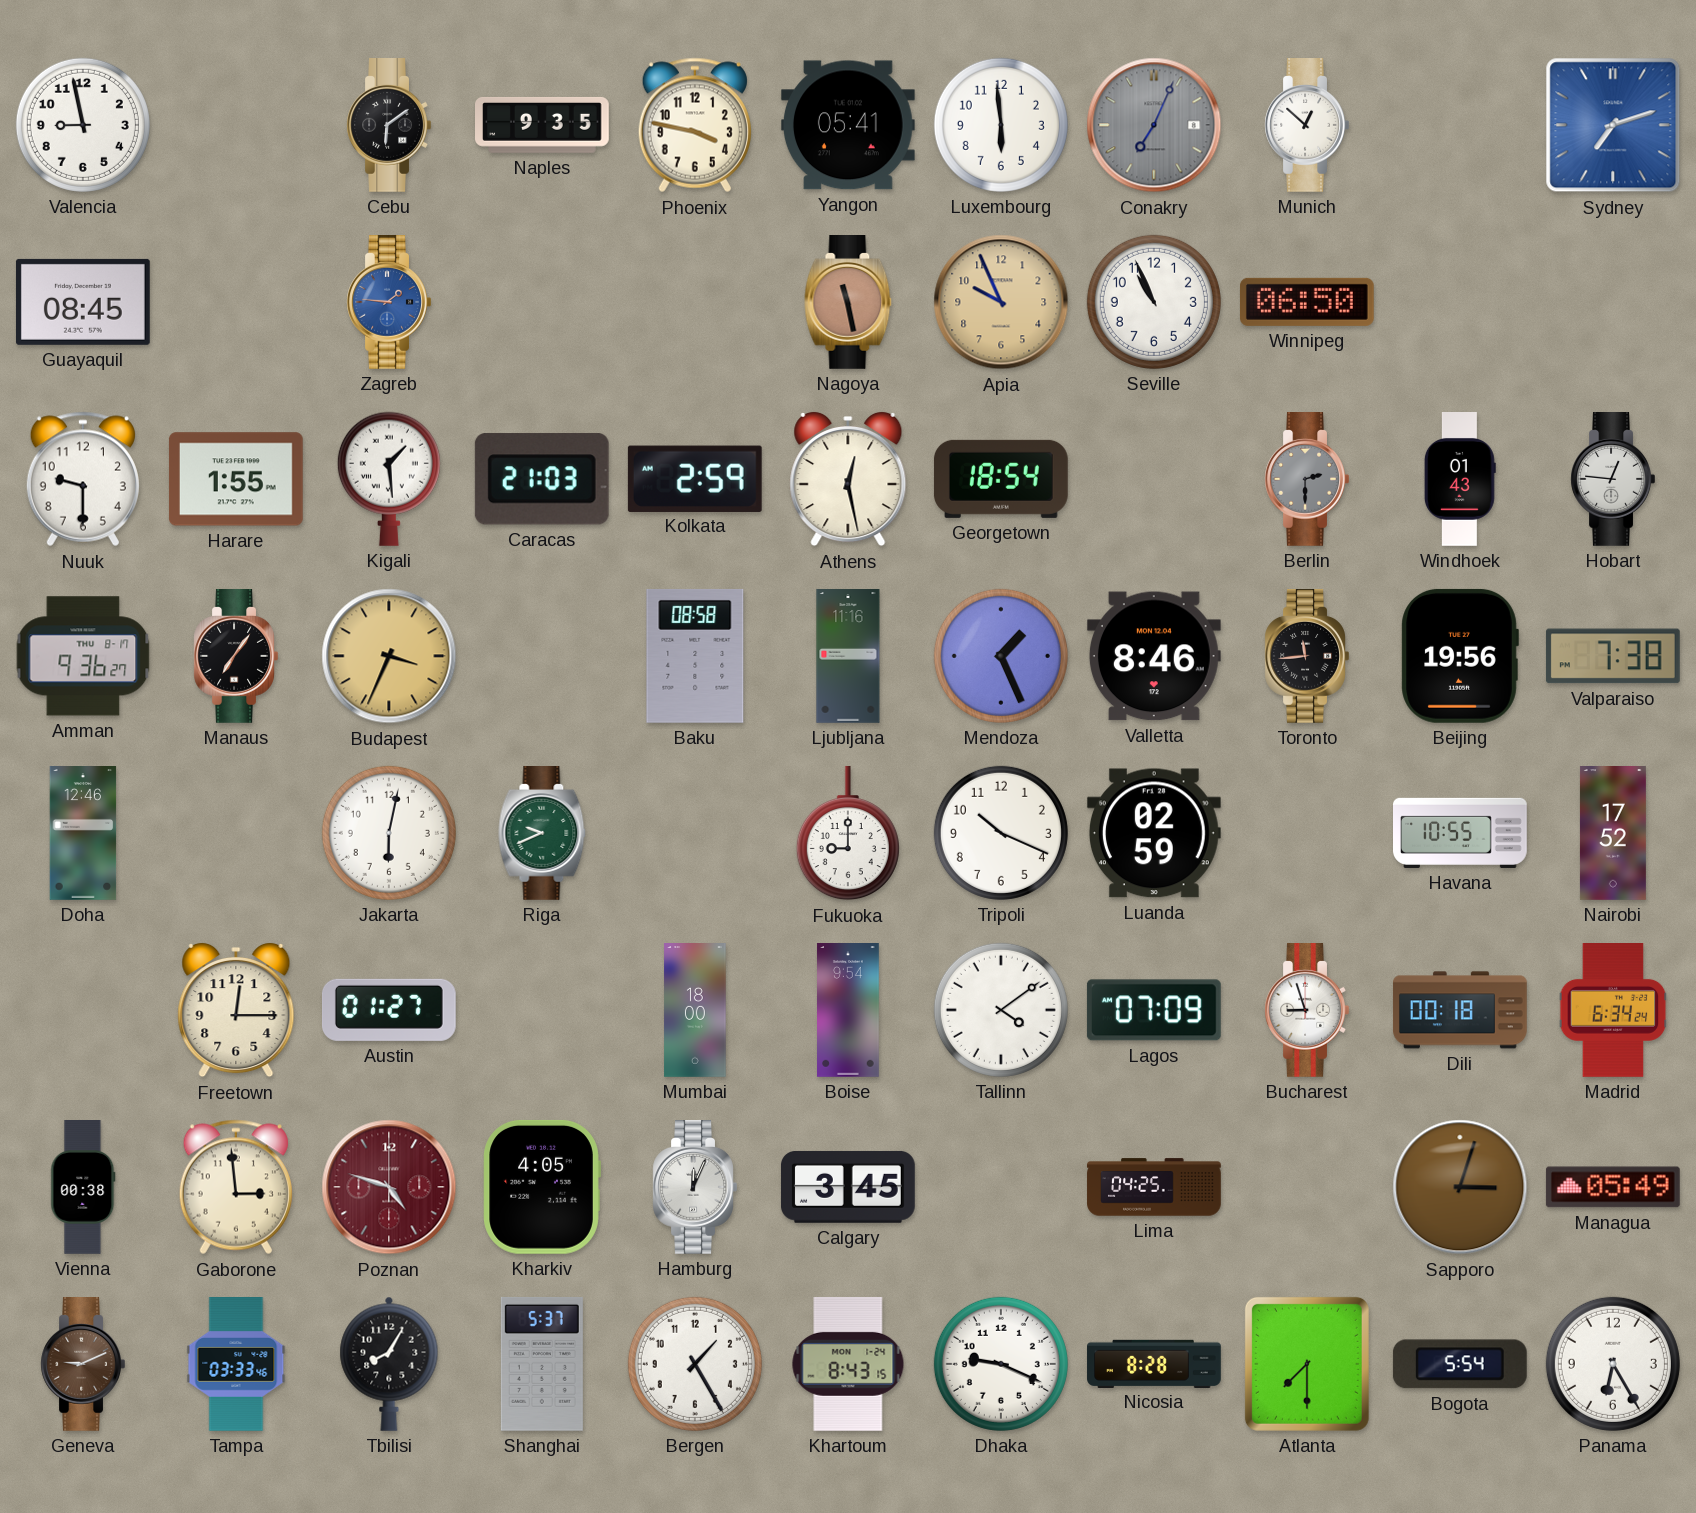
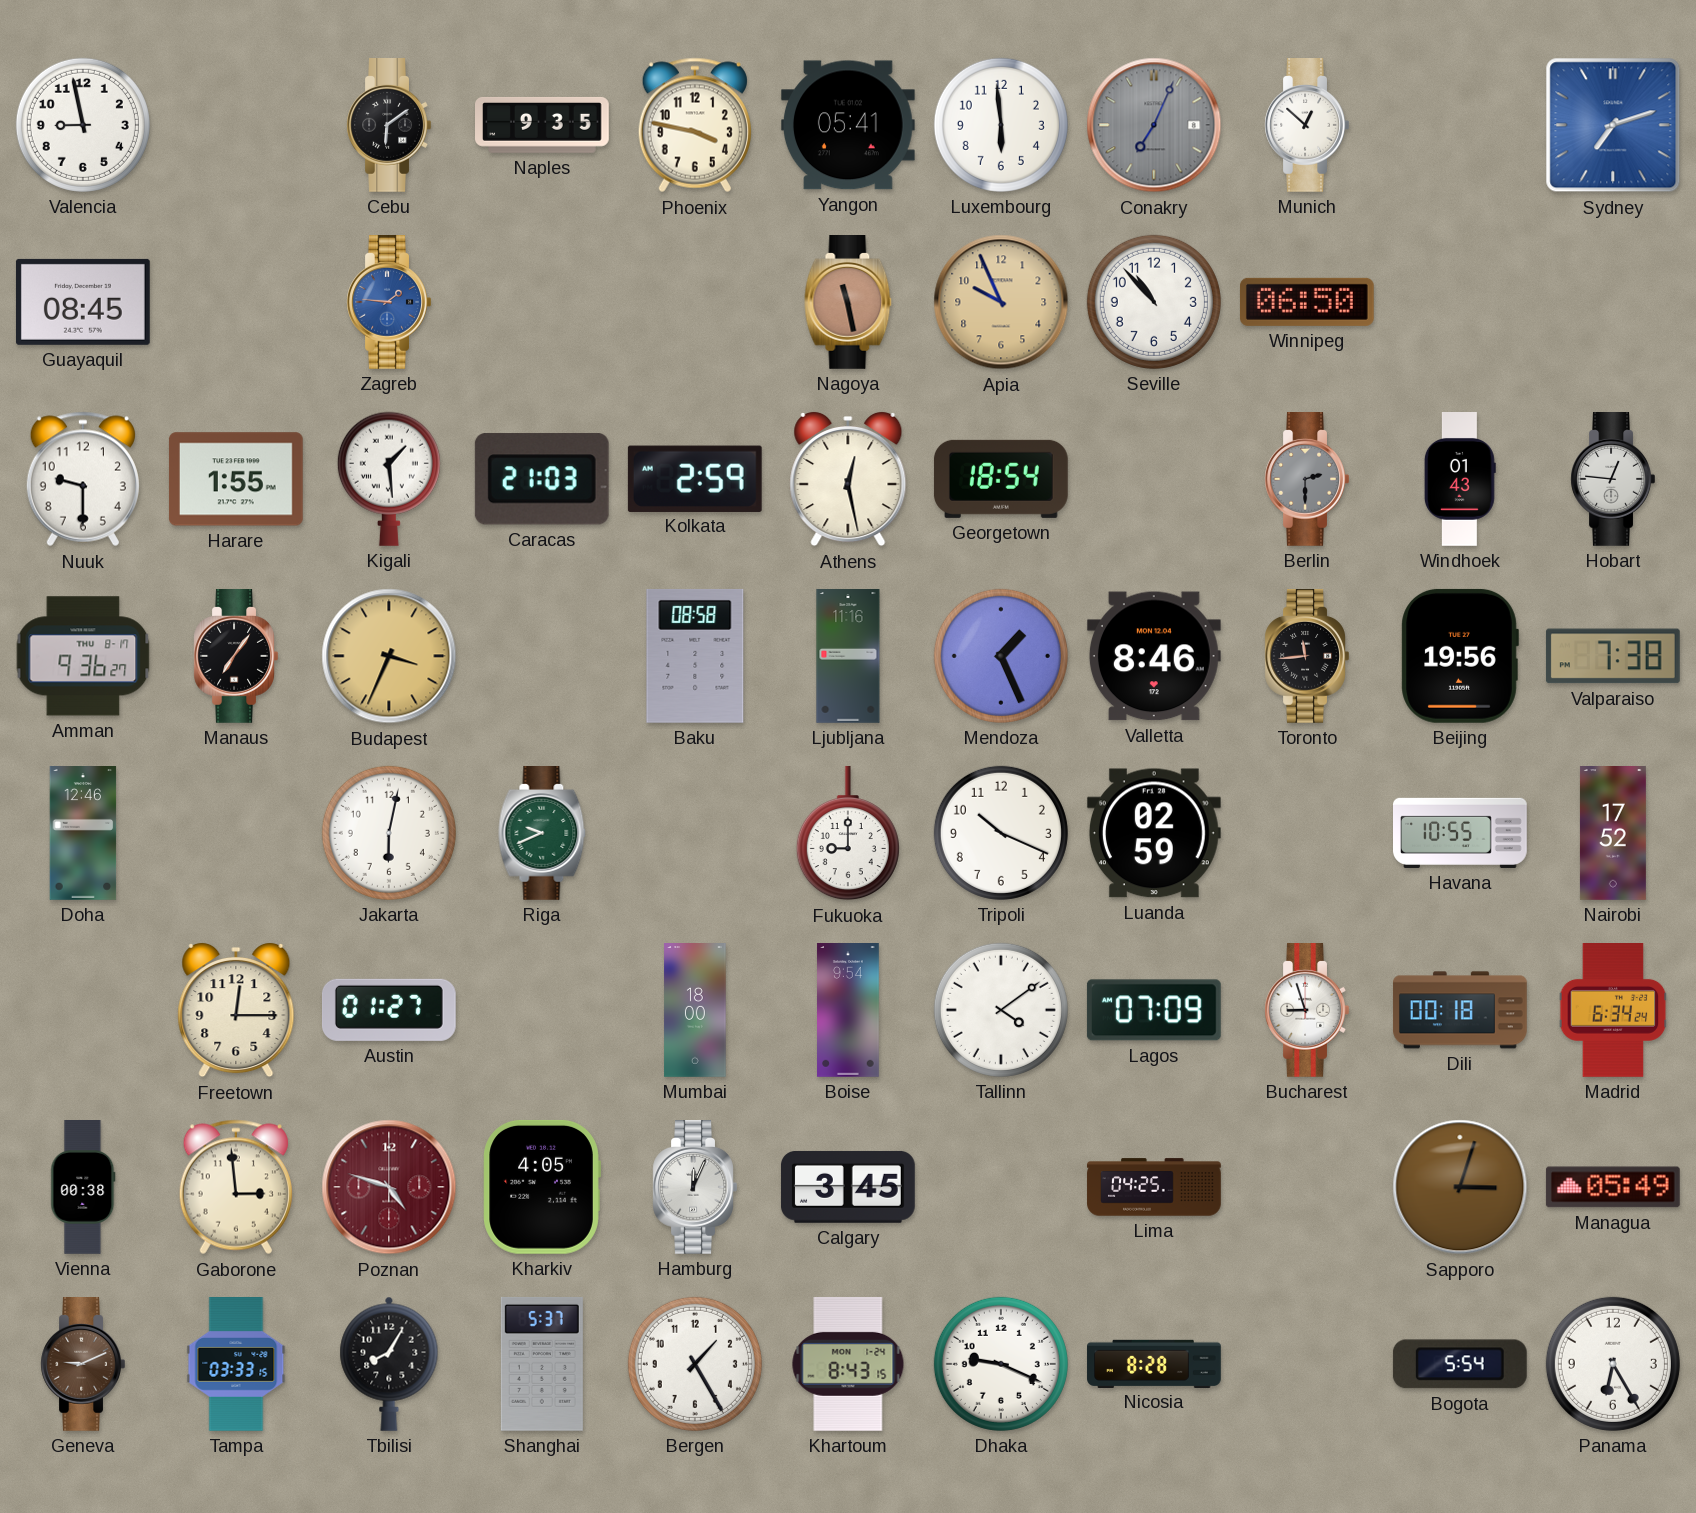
Seville: 10:56 -> 10:53 (1154, 302)
Tampa: 03:33:46 -> 03:33:15 (236, 1365)
Atlanta: 7:30 -> none (1307, 1364)
